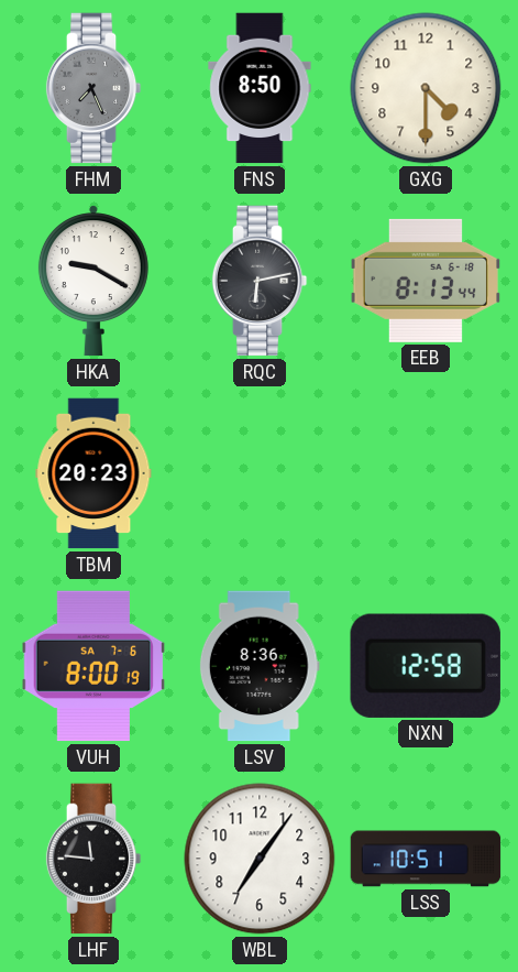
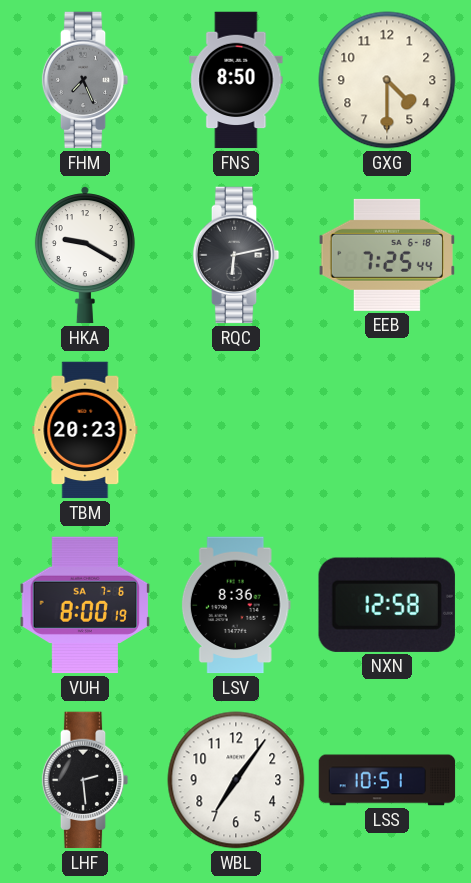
EEB: 8:13 -> 7:25 (387, 255)
LHF: 11:46 -> 2:29 (85, 780)
